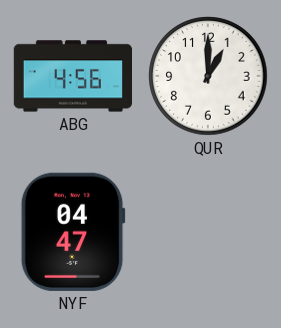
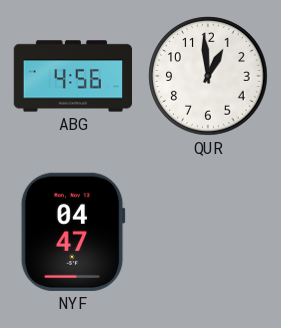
QUR: 1:00 -> 12:59 (208, 76)
